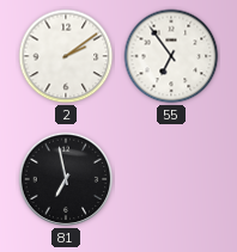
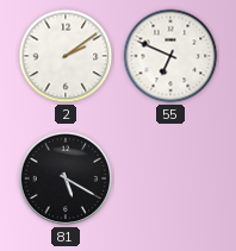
55: 6:54 -> 6:49 (170, 56)
81: 6:58 -> 5:20 (66, 178)
